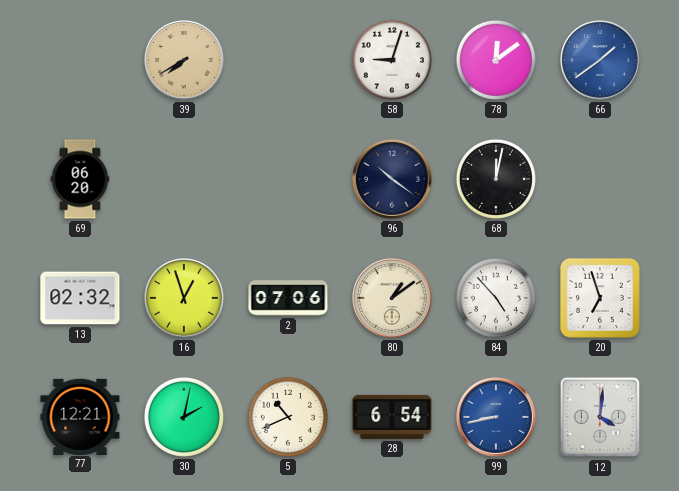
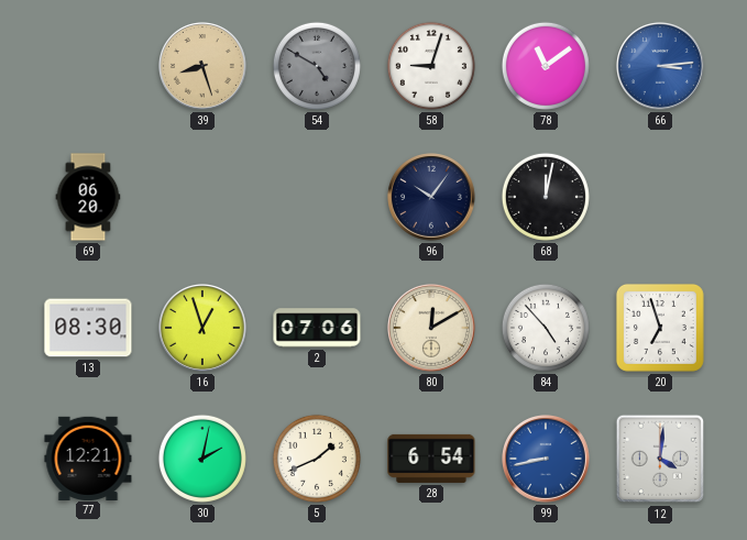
39: 7:40 -> 8:27 (204, 67)
54: none -> 4:50 (317, 66)
78: 12:09 -> 11:09 (546, 66)
66: 1:39 -> 3:14 (661, 67)
96: 10:21 -> 10:06 (432, 198)
13: 02:32 -> 08:30 (88, 328)
80: 1:09 -> 12:10 (432, 329)
5: 10:41 -> 1:41 (317, 459)
